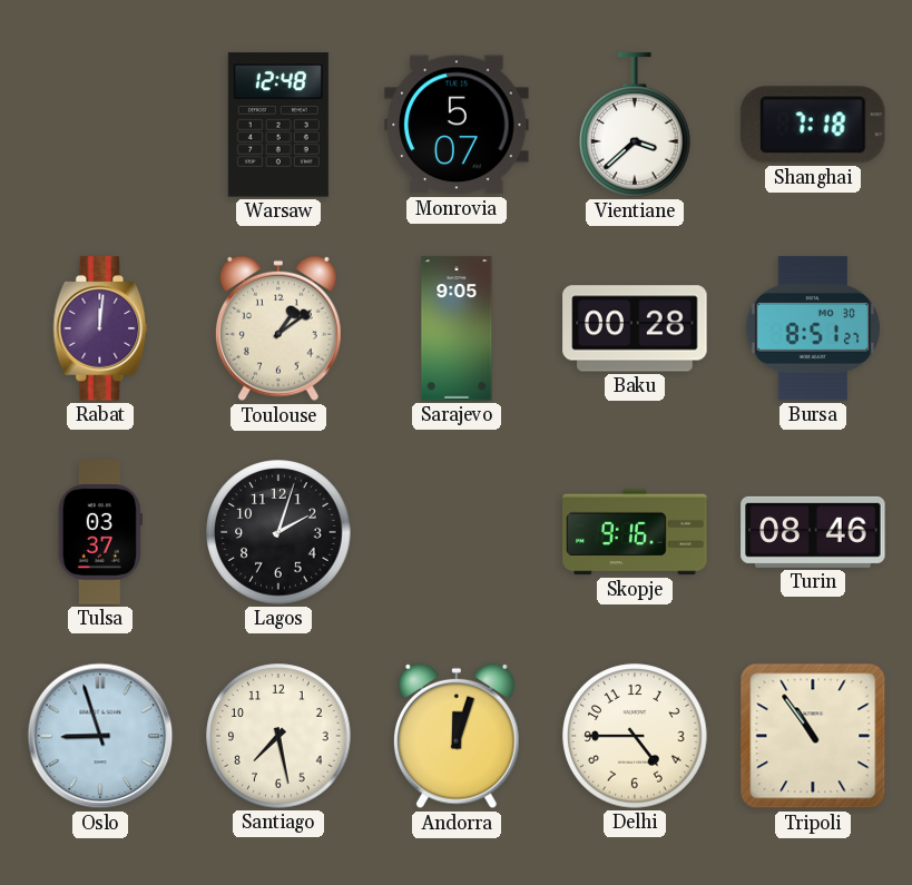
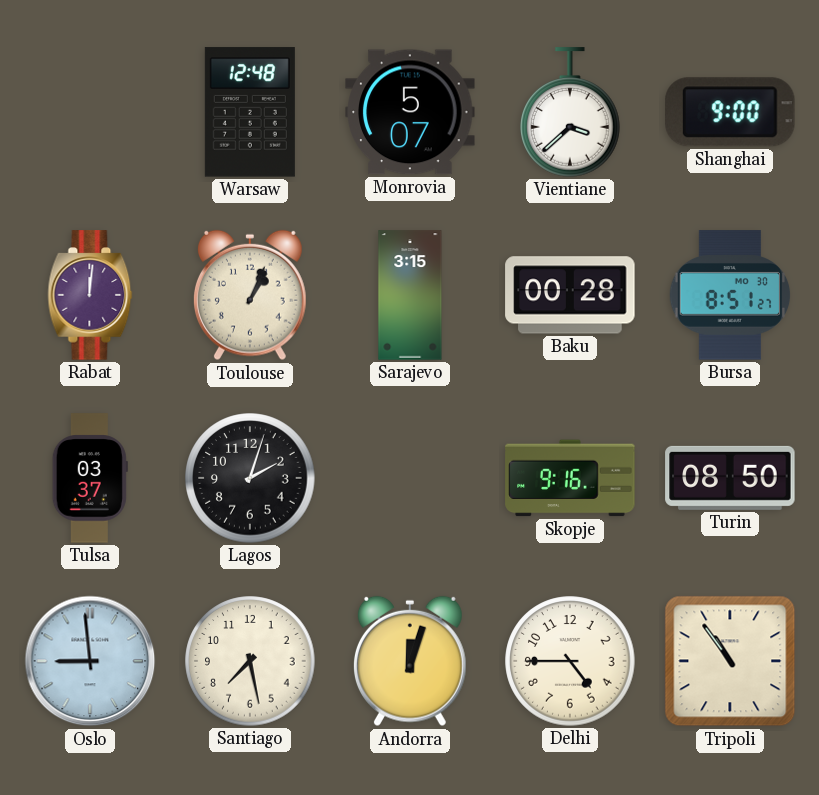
Shanghai: 7:18 -> 9:00 (731, 112)
Toulouse: 1:09 -> 1:04 (250, 295)
Sarajevo: 9:05 -> 3:15 (410, 295)
Turin: 08:46 -> 08:50 (730, 478)
Oslo: 8:57 -> 8:59 (90, 661)
